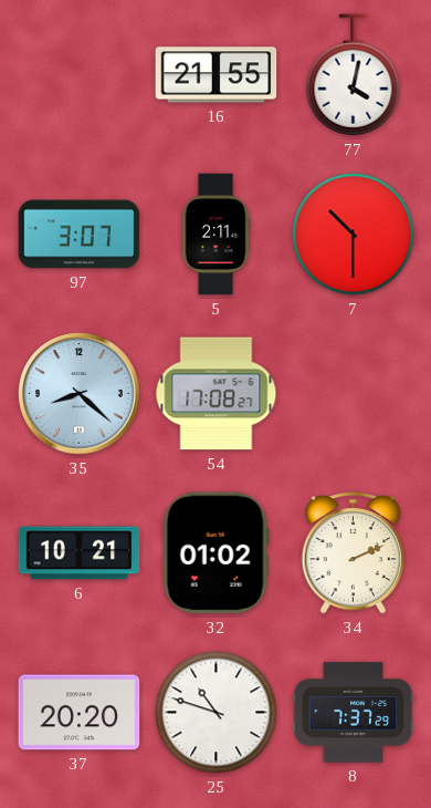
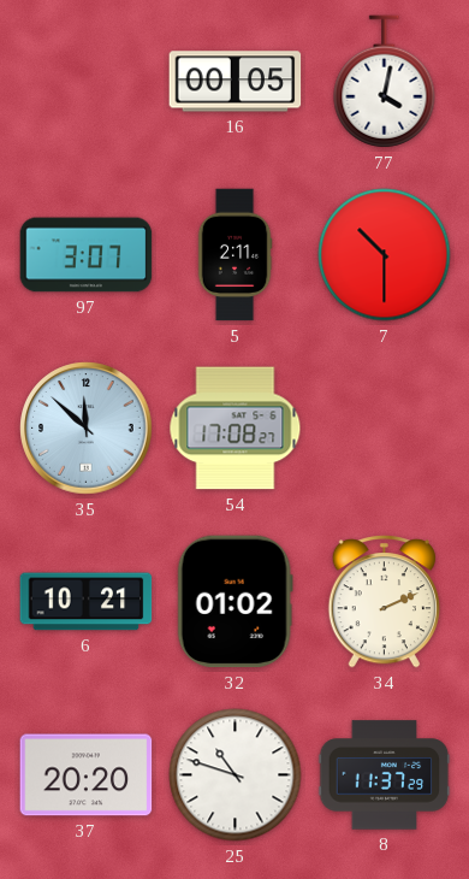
16: 21:55 -> 00:05 (236, 82)
35: 8:22 -> 11:52 (87, 429)
8: 7:37 -> 11:37 (385, 775)
